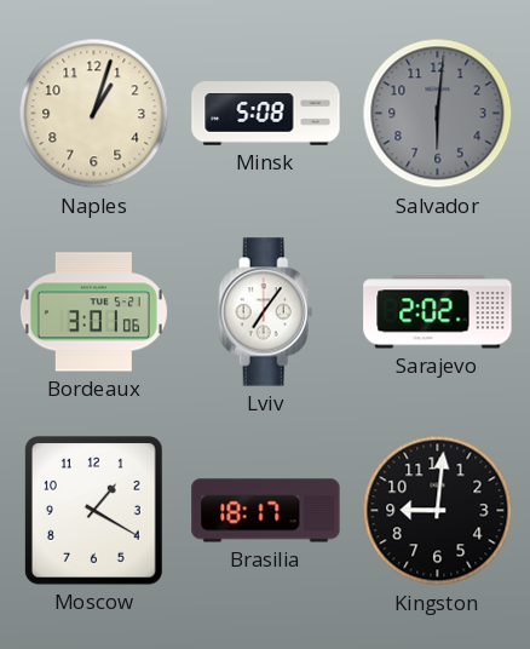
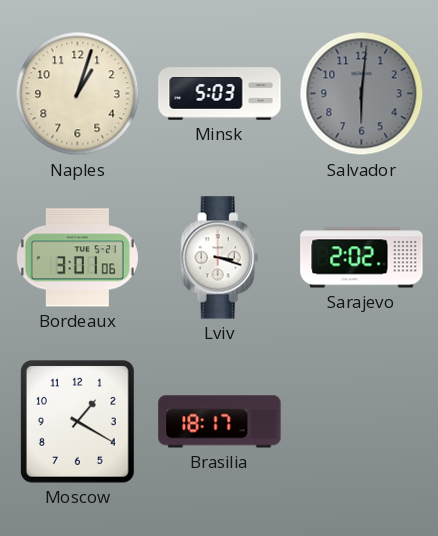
Minsk: 5:08 -> 5:03 (220, 94)
Lviv: 7:06 -> 3:18 (220, 258)
Kingston: 9:01 -> none (438, 511)
